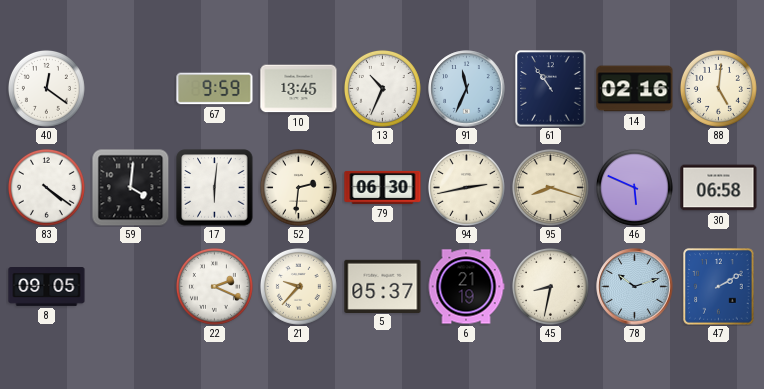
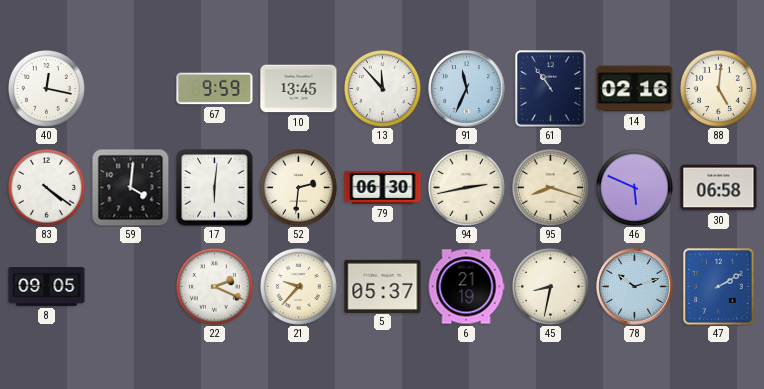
40: 12:21 -> 12:17 (46, 88)
13: 10:34 -> 11:53 (382, 88)
